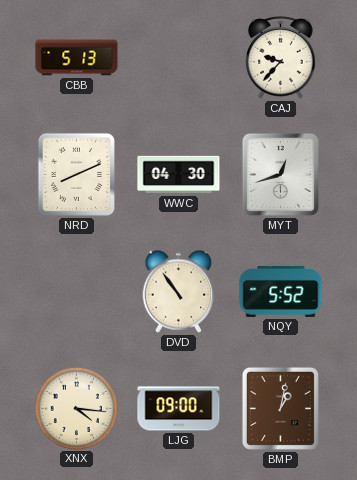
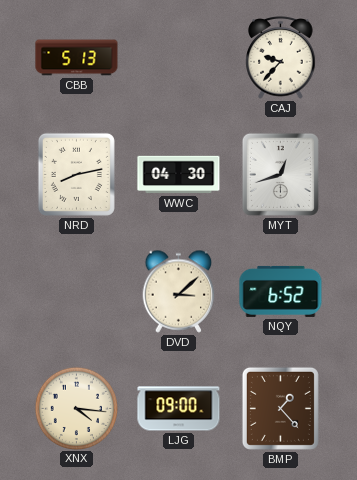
NRD: 8:11 -> 8:13 (76, 174)
DVD: 10:54 -> 3:08 (179, 291)
NQY: 5:52 -> 6:52 (281, 291)
BMP: 1:02 -> 1:23 (280, 408)
